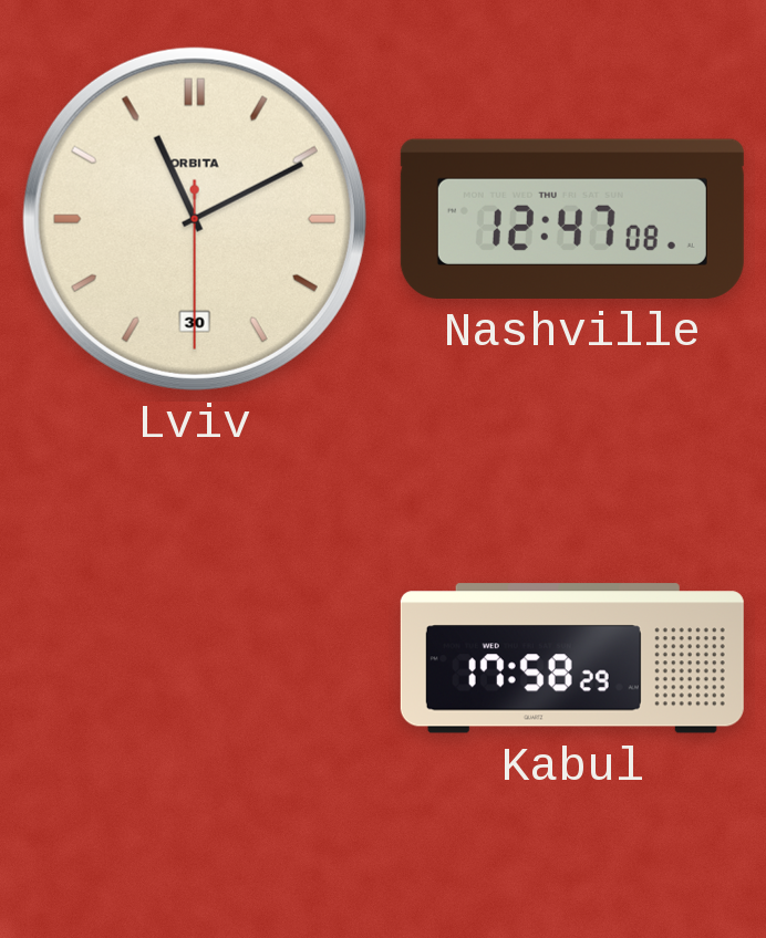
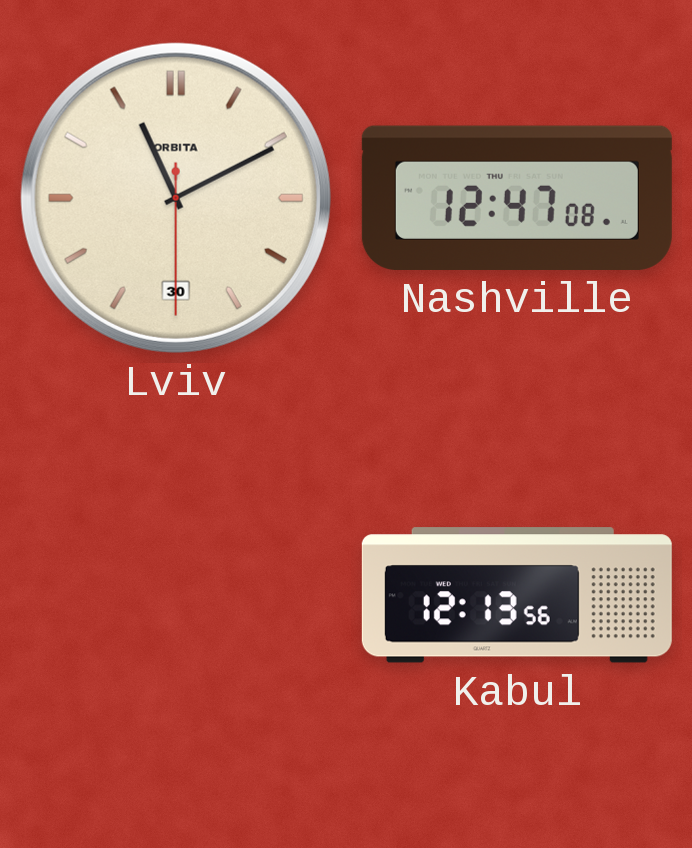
Kabul: 17:58 -> 12:13 (517, 595)
